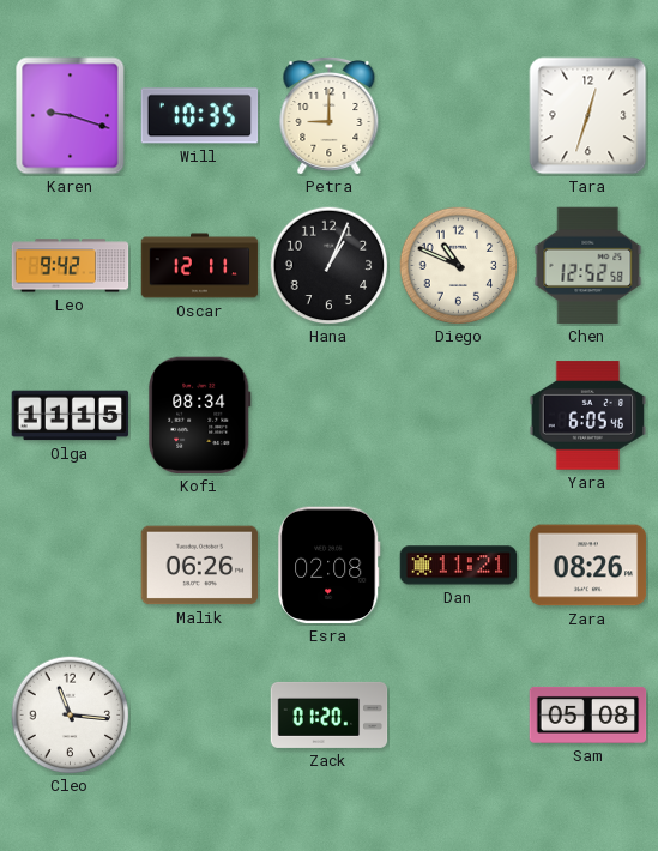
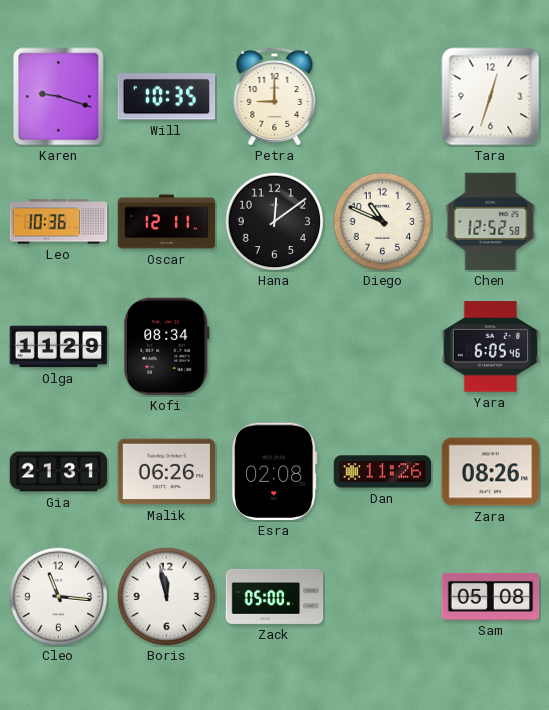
Leo: 9:42 -> 10:36 (59, 222)
Hana: 1:04 -> 12:09 (275, 222)
Olga: 11:15 -> 11:29 (59, 347)
Gia: none -> 21:31 (59, 472)
Dan: 11:21 -> 11:26 (383, 472)
Boris: none -> 11:58 (167, 597)
Zack: 01:20 -> 05:00 (275, 596)
